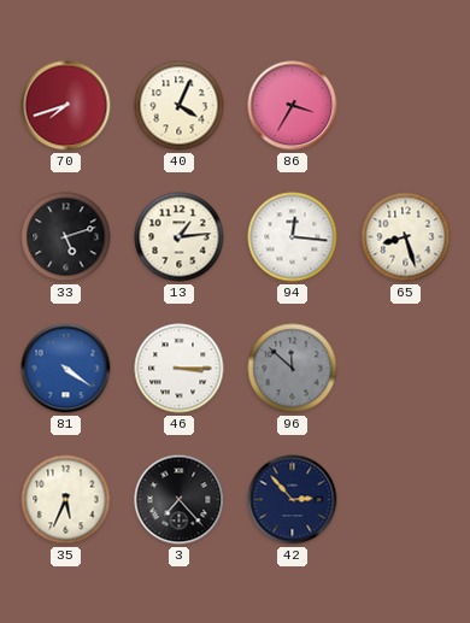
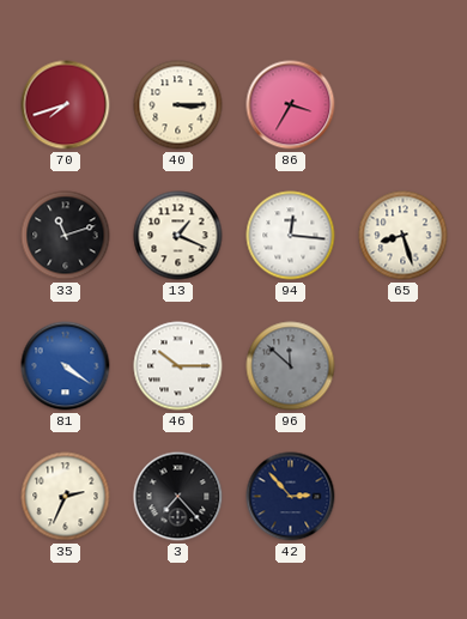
40: 4:04 -> 3:15 (178, 105)
33: 5:12 -> 11:12 (66, 236)
13: 1:14 -> 1:19 (178, 236)
46: 3:15 -> 10:15 (178, 366)
35: 5:34 -> 2:34 (66, 497)
